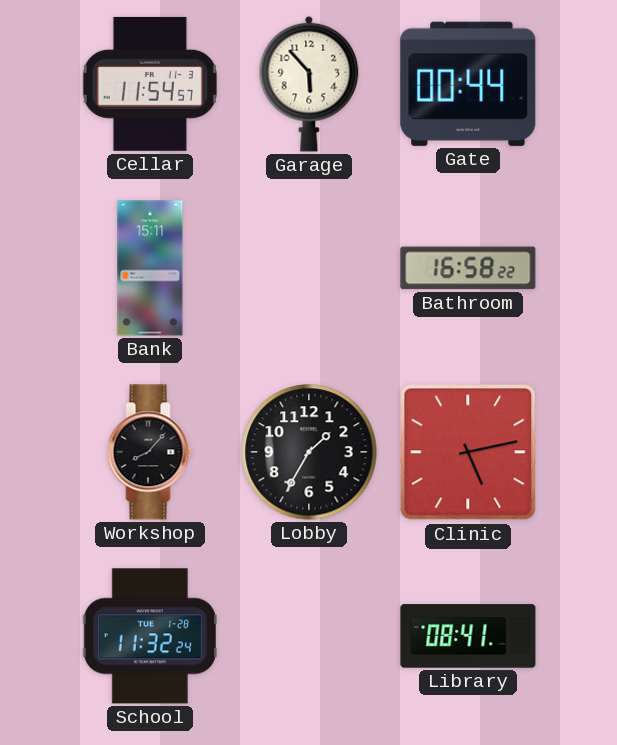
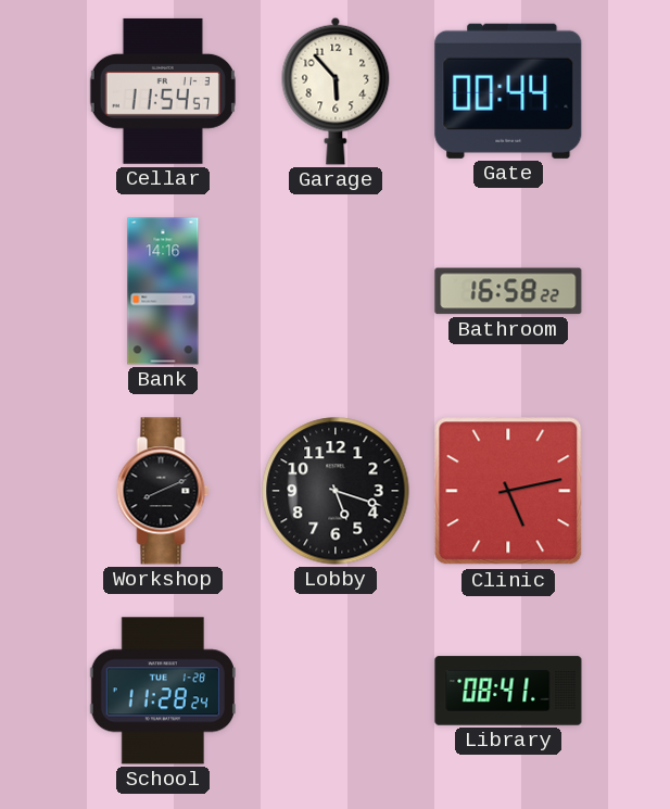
Bank: 15:11 -> 14:16 (163, 291)
Workshop: 8:07 -> 8:11 (163, 491)
Lobby: 1:35 -> 5:18 (336, 491)
School: 11:32 -> 11:28 (163, 691)
